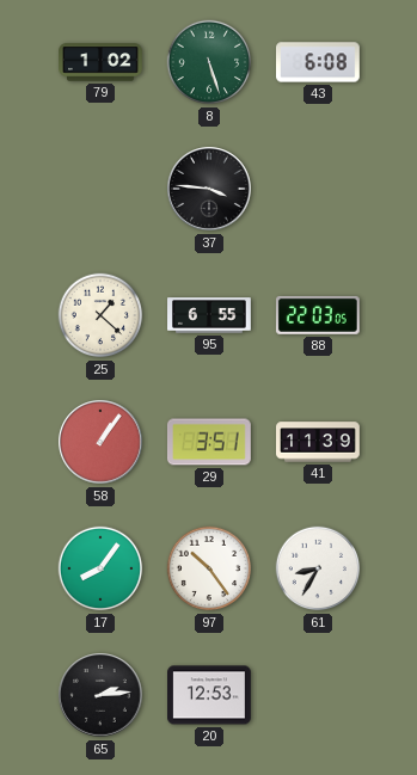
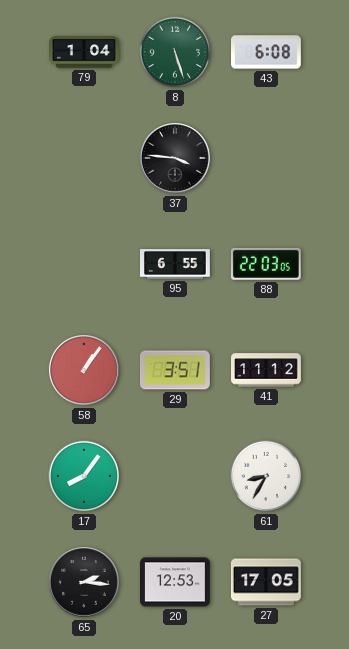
79: 1:02 -> 1:04 (85, 52)
25: 1:22 -> none (100, 315)
41: 11:39 -> 11:12 (267, 370)
97: 10:24 -> none (209, 568)
65: 2:14 -> 2:16 (84, 582)
27: none -> 17:05 (266, 582)
